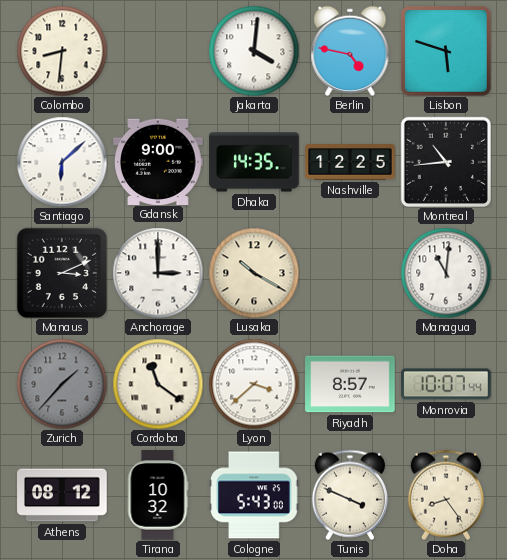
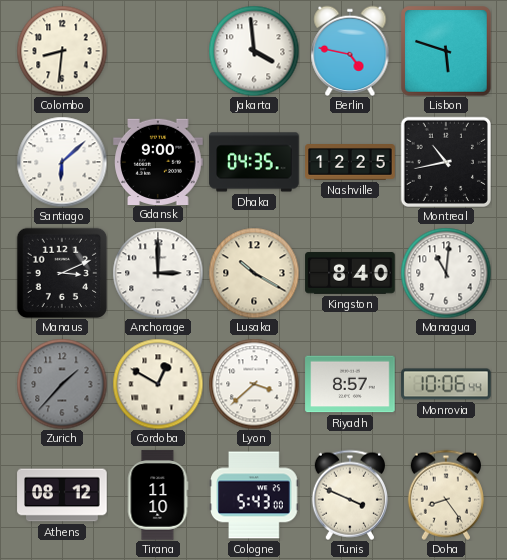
Jakarta: 4:01 -> 3:59 (254, 51)
Dhaka: 14:35 -> 04:35 (254, 162)
Montreal: 10:44 -> 10:43 (446, 162)
Kingston: none -> 8:40 (350, 274)
Cordoba: 11:21 -> 12:50 (158, 384)
Monrovia: 10:07 -> 10:06 (446, 384)
Tirana: 10:32 -> 11:10 (158, 495)
